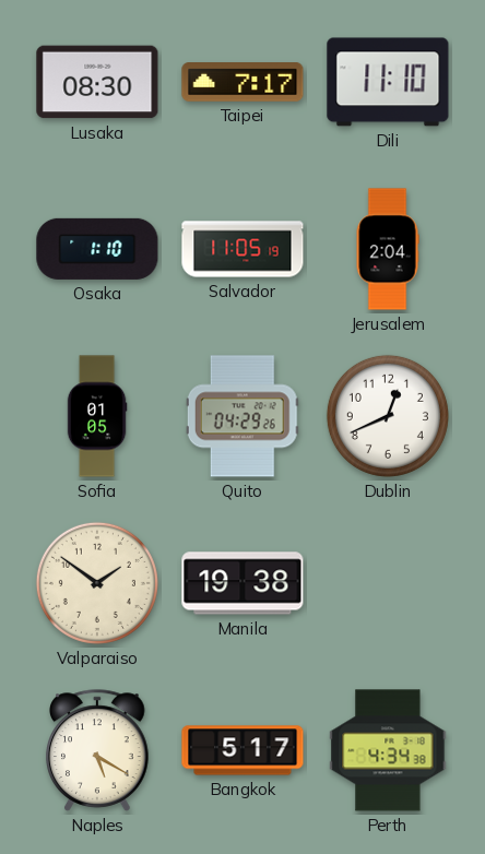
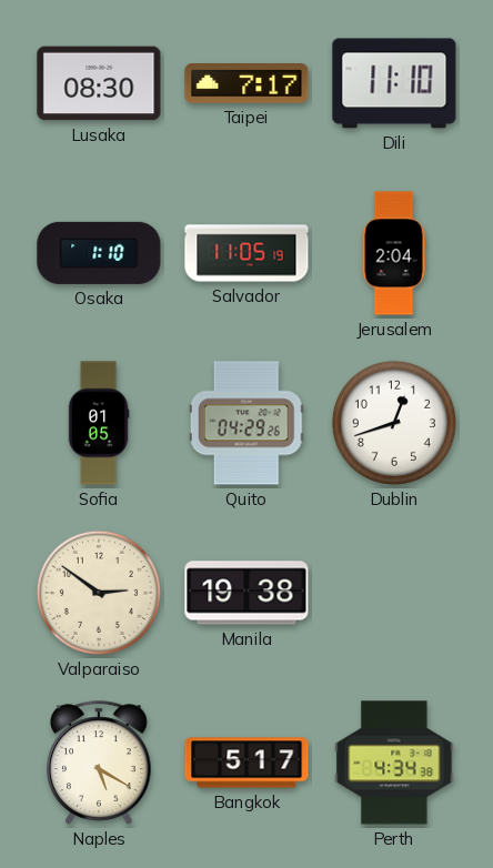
Dublin: 12:41 -> 12:42 (394, 423)
Valparaiso: 1:51 -> 2:51 (99, 593)
